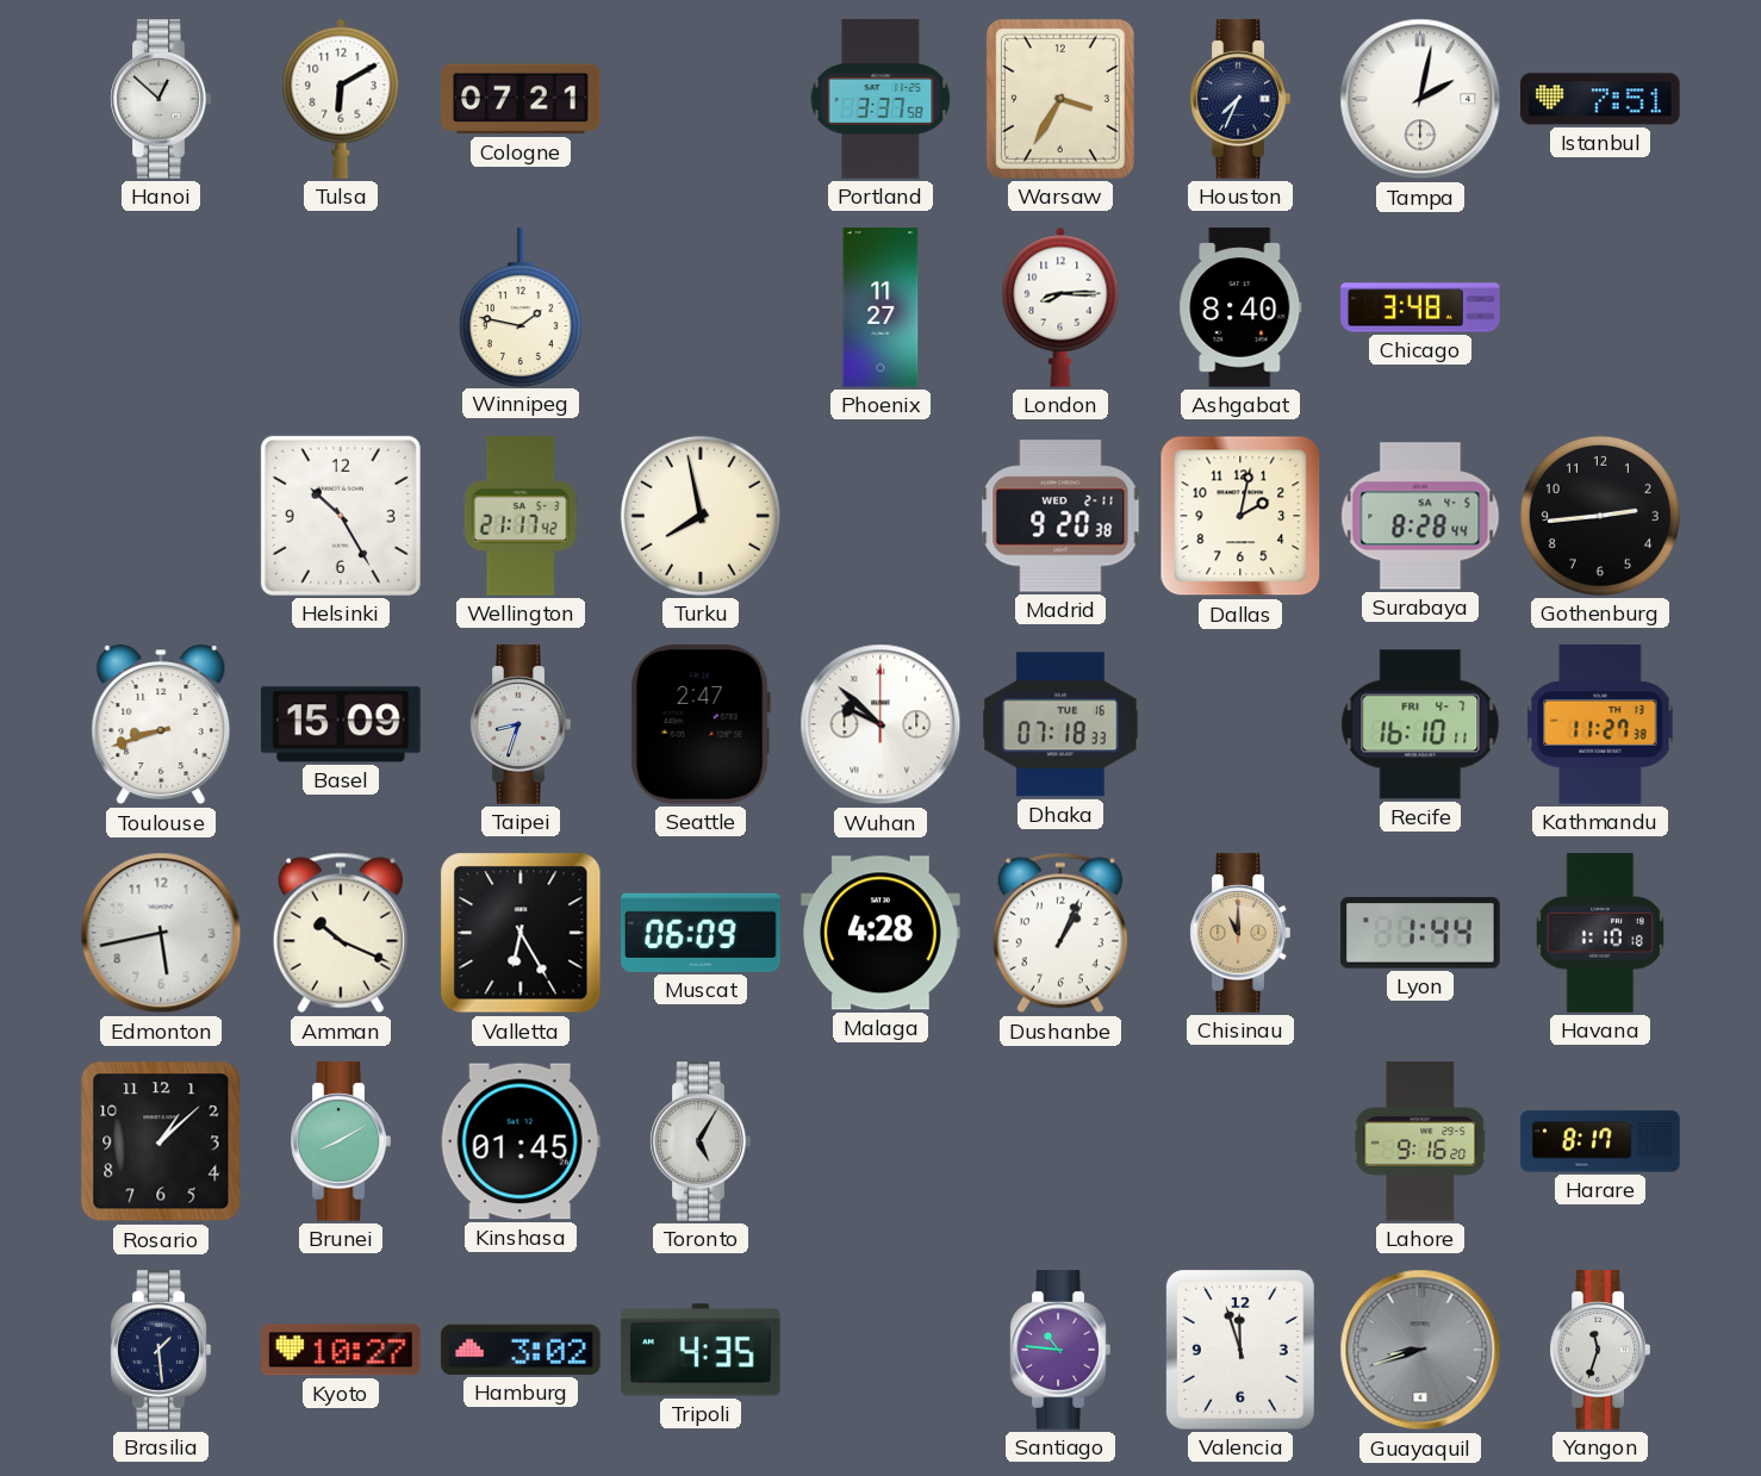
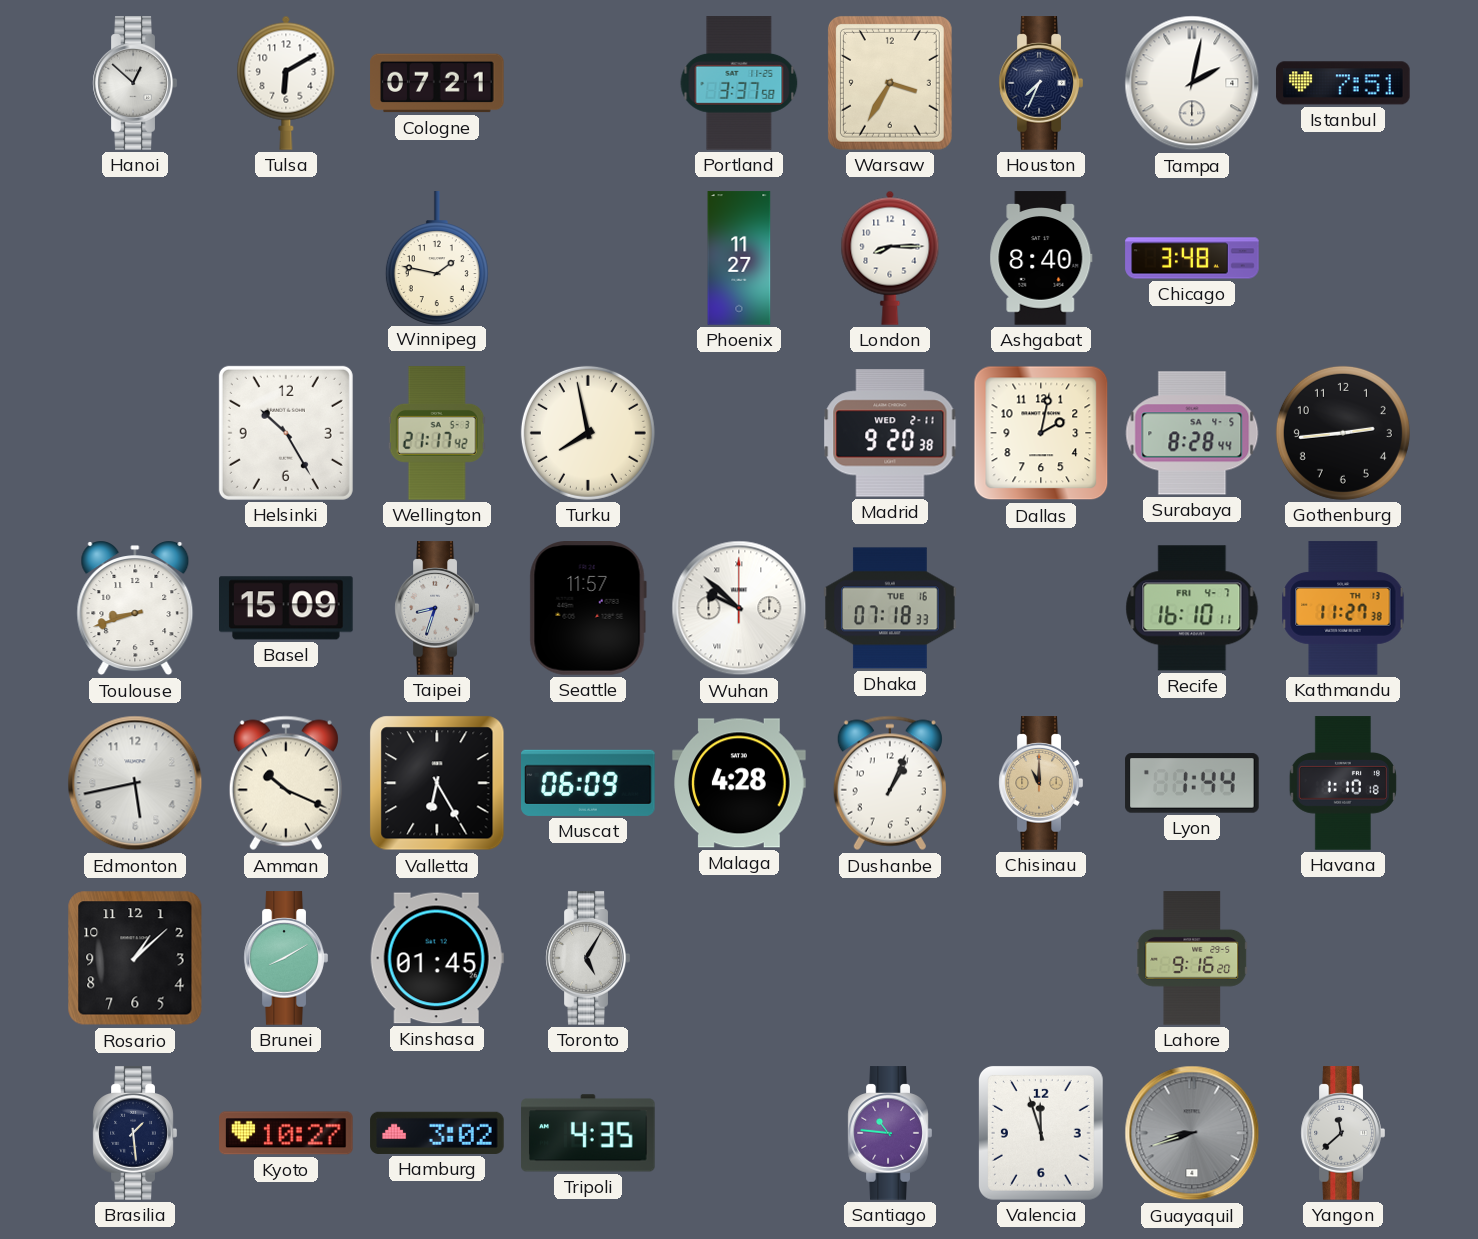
Seattle: 2:47 -> 11:57 (588, 609)
Harare: 8:17 -> none (1600, 1141)
Yangon: 11:33 -> 11:38 (1343, 1133)
